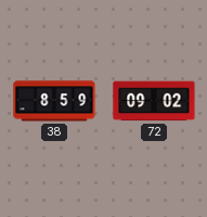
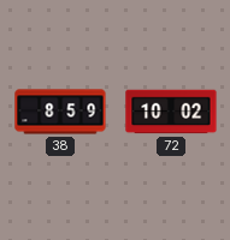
72: 09:02 -> 10:02 (171, 112)
